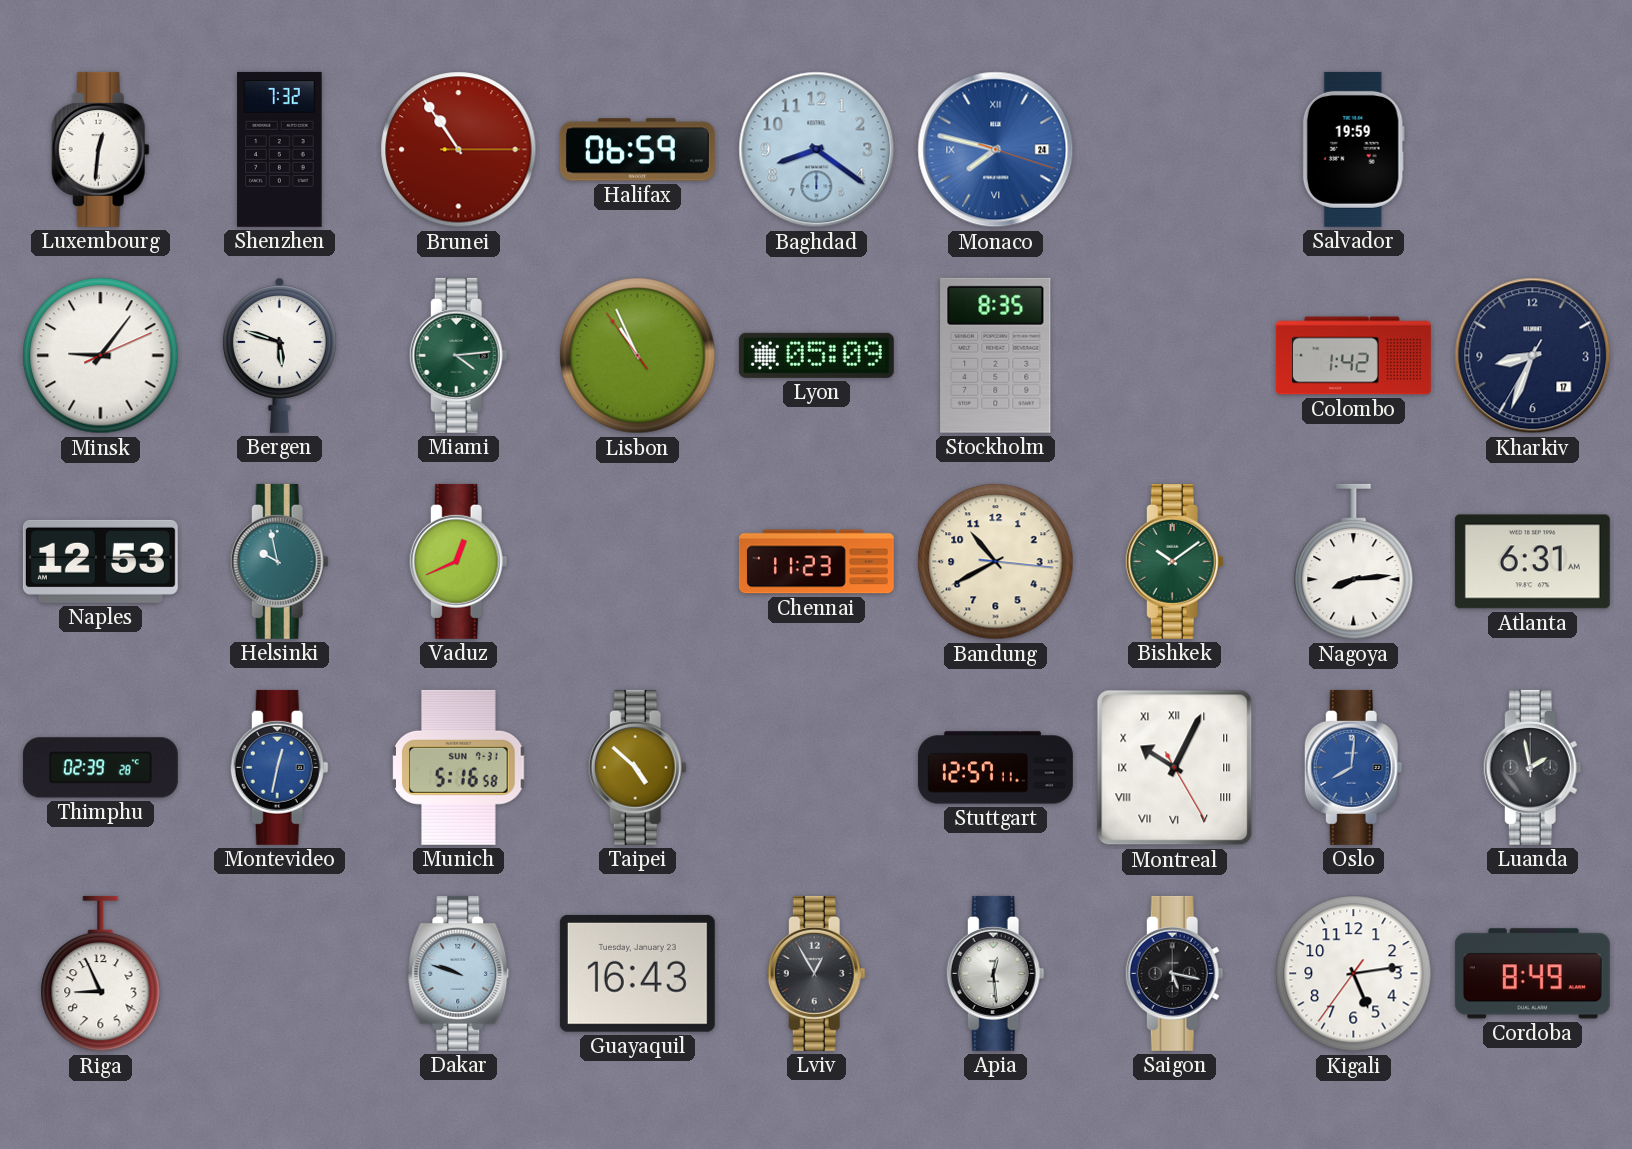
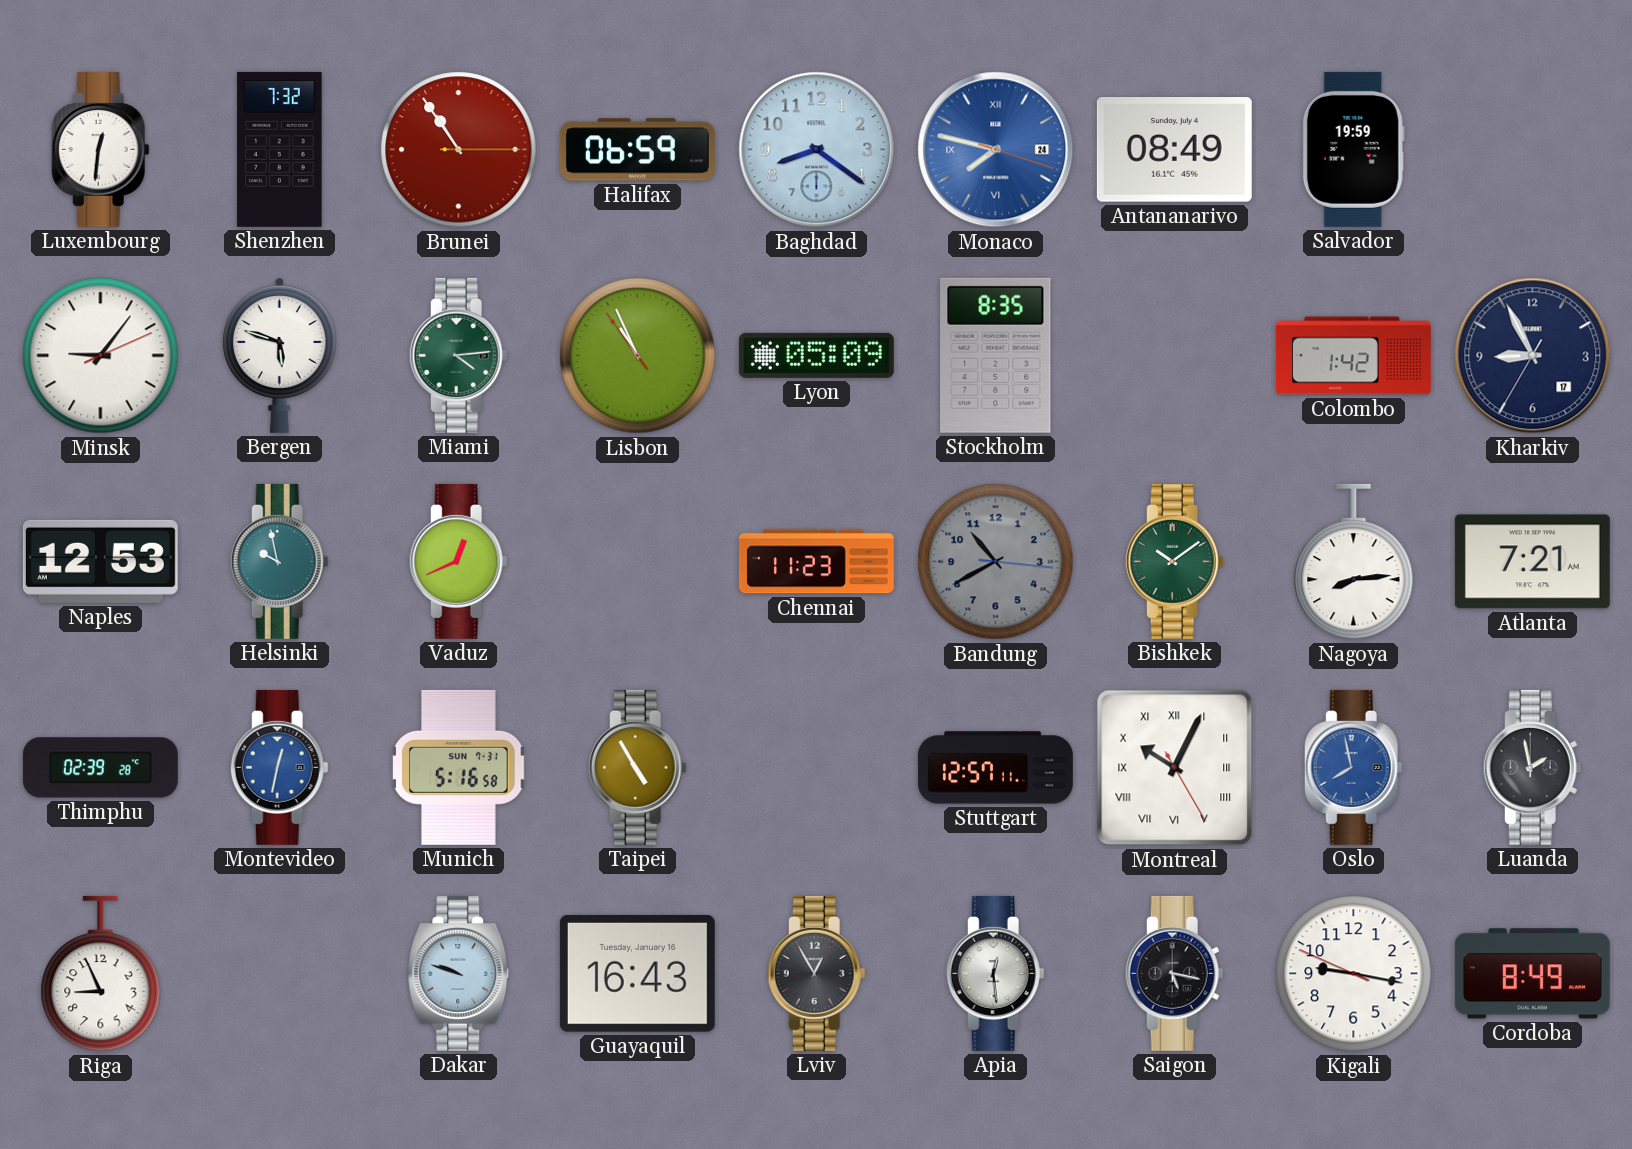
Antananarivo: none -> 08:49 (1174, 150)
Kharkiv: 8:33 -> 8:55 (1533, 356)
Bandung dial: cream -> grey (996, 562)
Atlanta: 6:31 -> 7:21 (1532, 562)
Taipei: 4:52 -> 4:55 (637, 767)
Oslo: 8:01 -> 7:58 (1353, 767)
Guayaquil date: Tuesday, January 23 -> Tuesday, January 16 (637, 973)
Kigali: 5:13 -> 9:16 (1354, 974)
